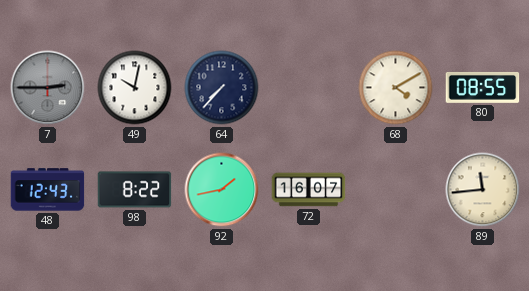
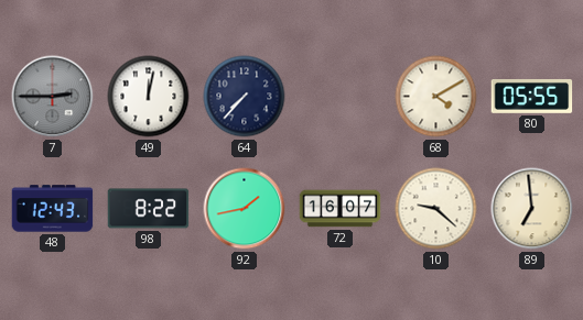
49: 10:02 -> 12:02 (149, 97)
80: 08:55 -> 05:55 (532, 96)
10: none -> 9:22 (436, 209)
89: 11:44 -> 6:59 (532, 209)
